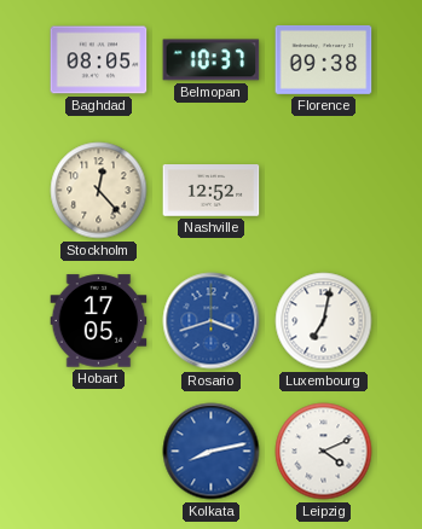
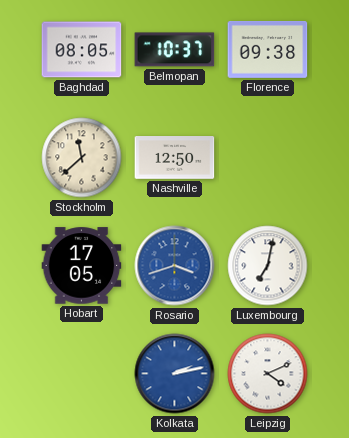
Stockholm: 12:23 -> 11:38 (82, 158)
Nashville: 12:52 -> 12:50 (175, 158)
Kolkata: 8:13 -> 2:13 (175, 374)
